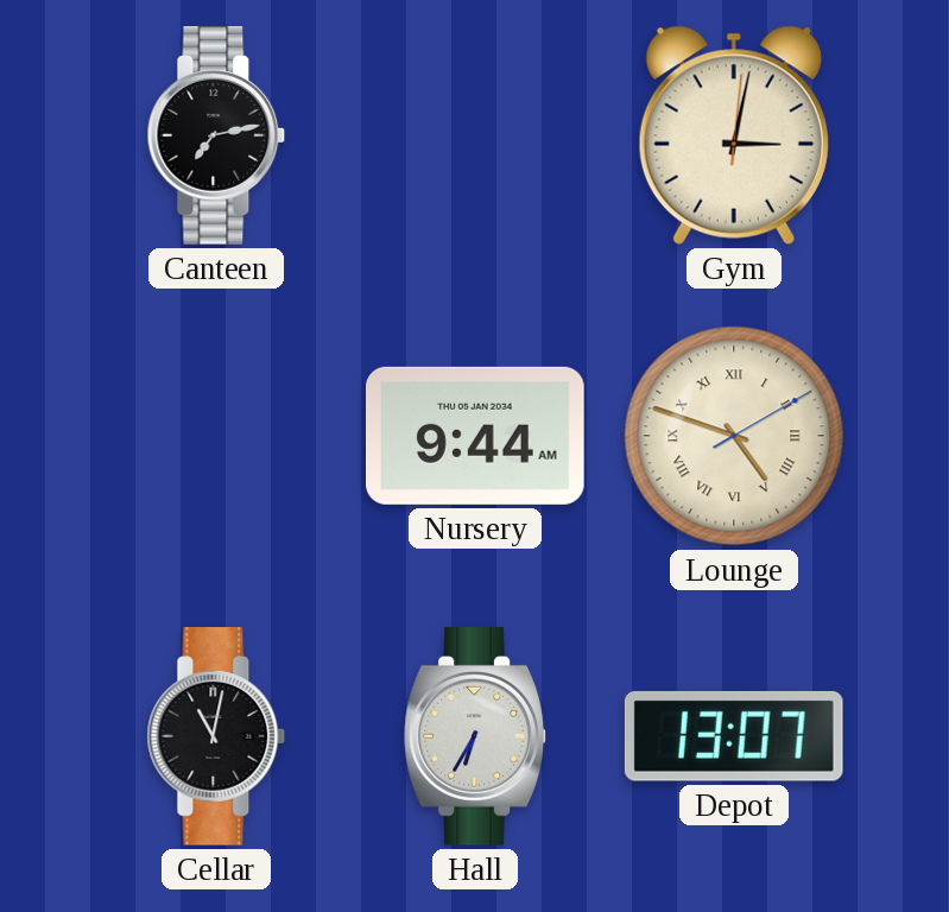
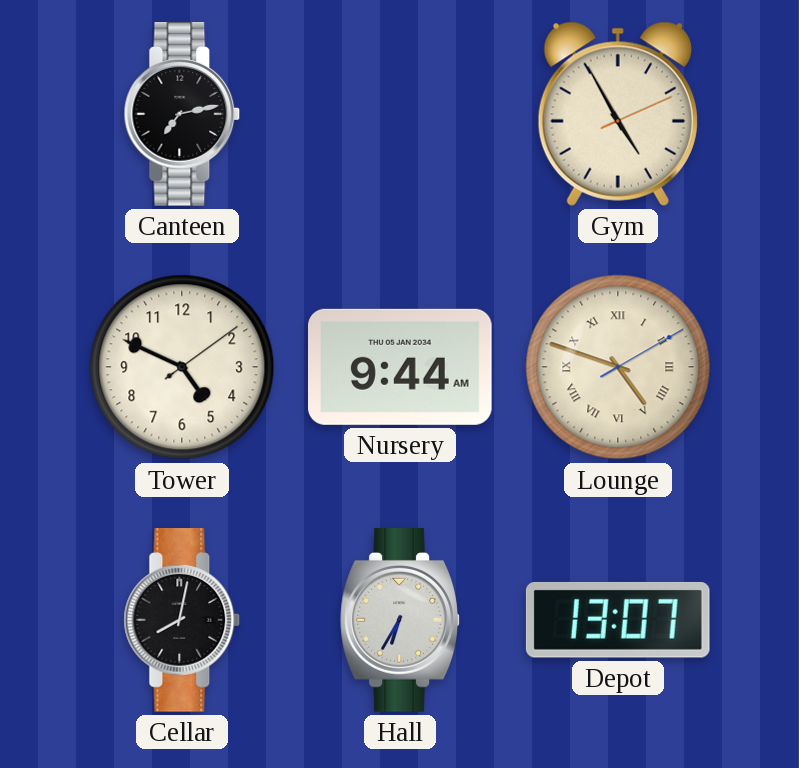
Gym: 3:02 -> 4:55 (618, 114)
Tower: none -> 4:49 (182, 367)
Cellar: 11:02 -> 8:02 (182, 621)
